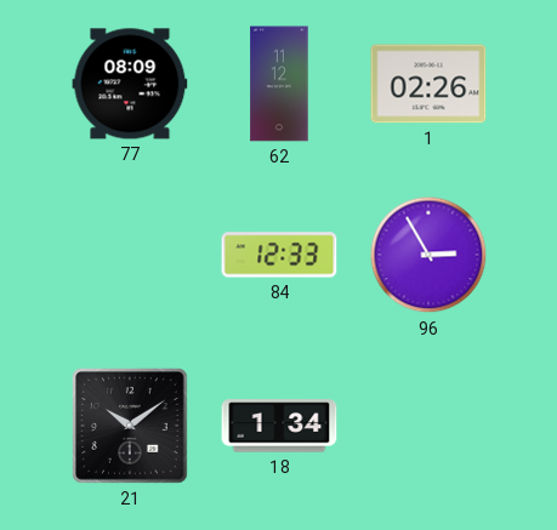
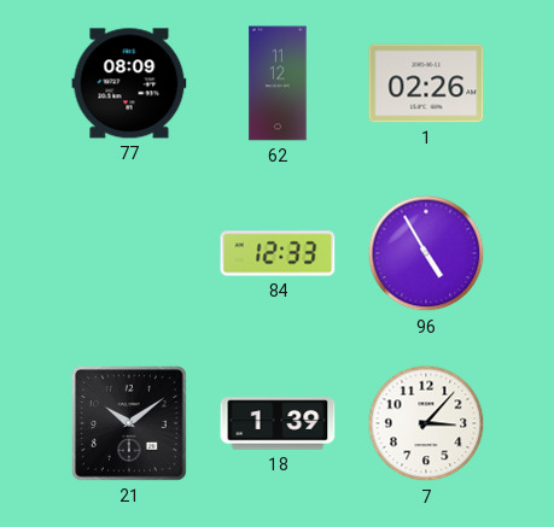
96: 2:55 -> 4:55 (426, 253)
18: 1:34 -> 1:39 (278, 423)
7: none -> 3:07 (426, 423)
